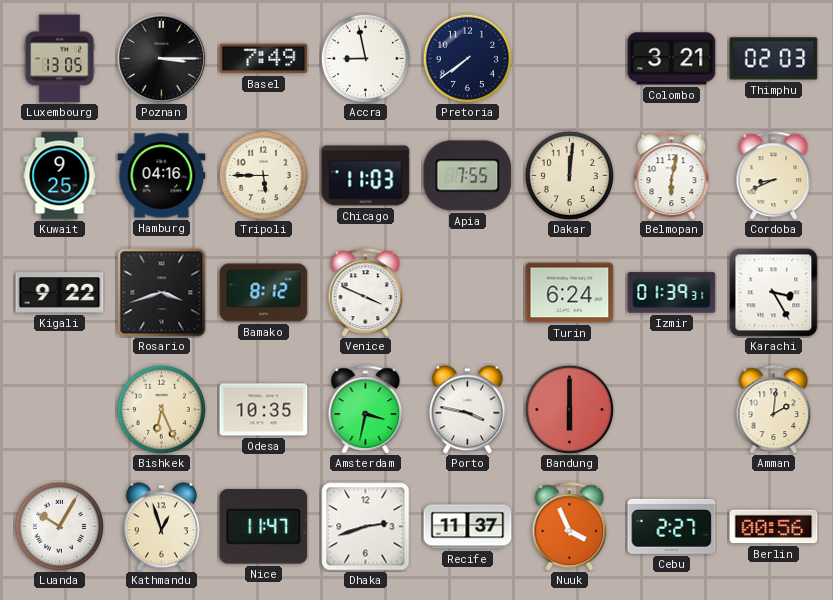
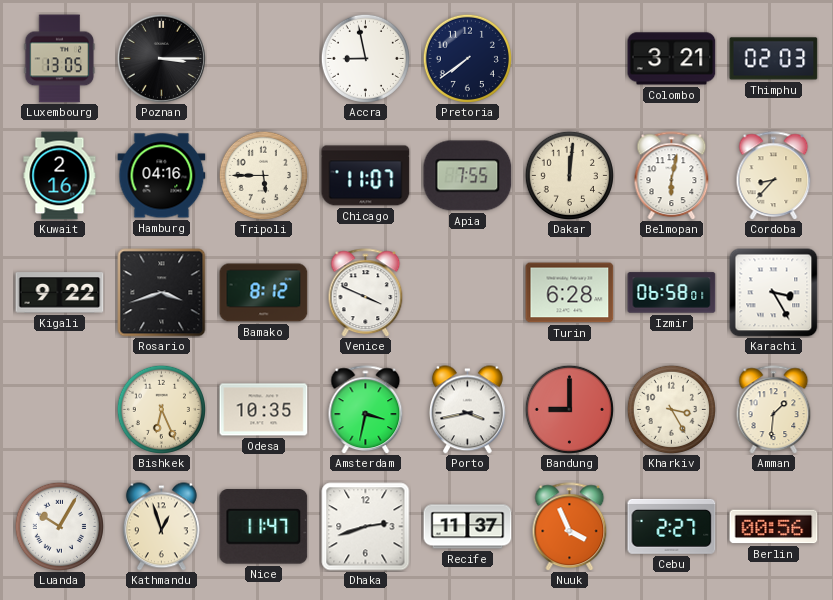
Basel: 7:49 -> none (264, 59)
Kuwait: 9:25 -> 2:16 (60, 176)
Chicago: 11:03 -> 11:07 (366, 176)
Cordoba: 8:41 -> 8:37 (774, 176)
Turin: 6:24 -> 6:28 (570, 293)
Izmir: 01:39 -> 06:58 (672, 293)
Porto: 3:47 -> 3:43 (467, 410)
Bandung: 6:00 -> 9:00 (569, 409)
Kharkiv: none -> 3:25 (671, 409)
Amman: 2:01 -> 1:31 (774, 410)
